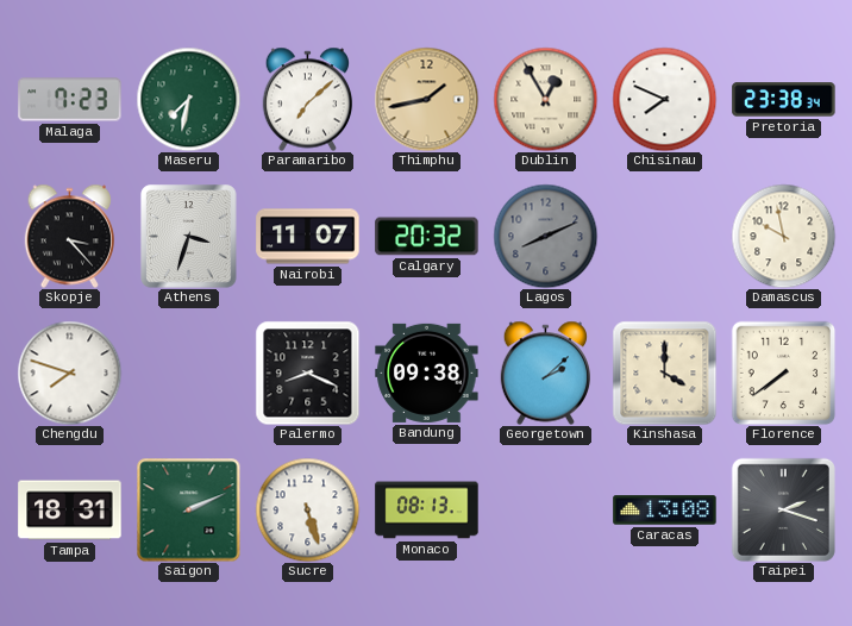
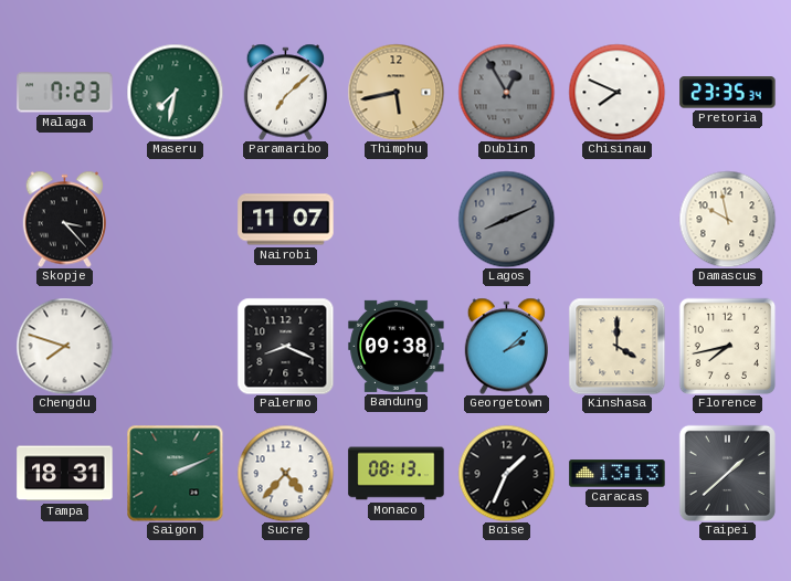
Thimphu: 1:43 -> 5:43 (395, 92)
Dublin dial: cream -> grey (506, 92)
Pretoria: 23:38 -> 23:35 (728, 93)
Athens: 3:33 -> none (189, 237)
Calgary: 20:32 -> none (427, 237)
Florence: 7:39 -> 7:43 (727, 346)
Sucre: 5:27 -> 4:37 (285, 473)
Boise: none -> 1:34 (506, 473)
Caracas: 13:08 -> 13:13 (618, 474)
Taipei: 2:18 -> 1:38 (727, 473)
